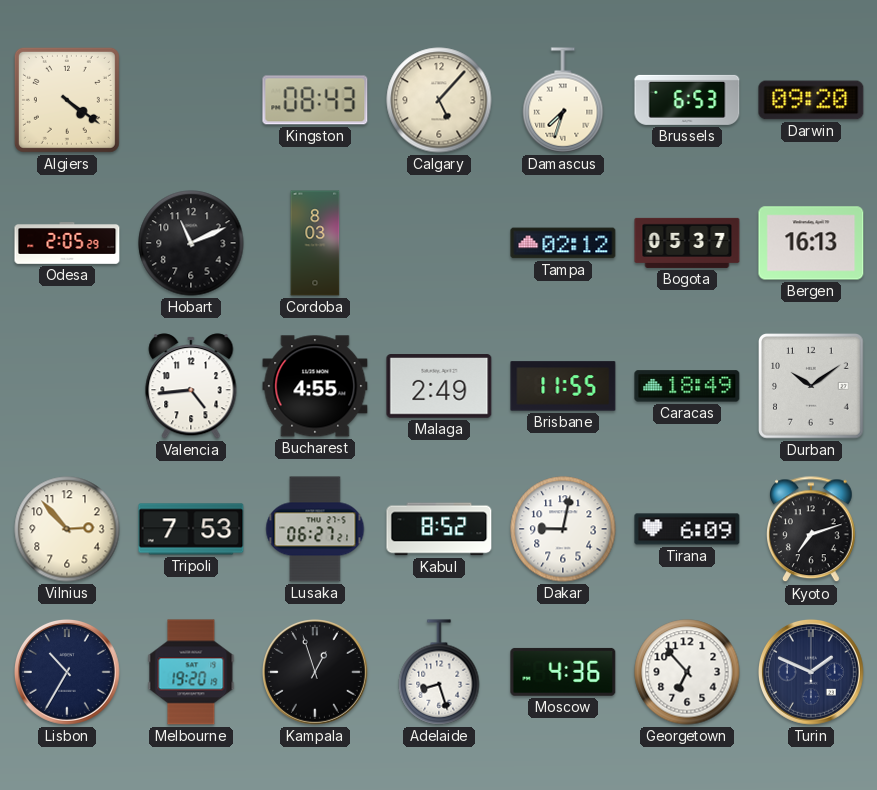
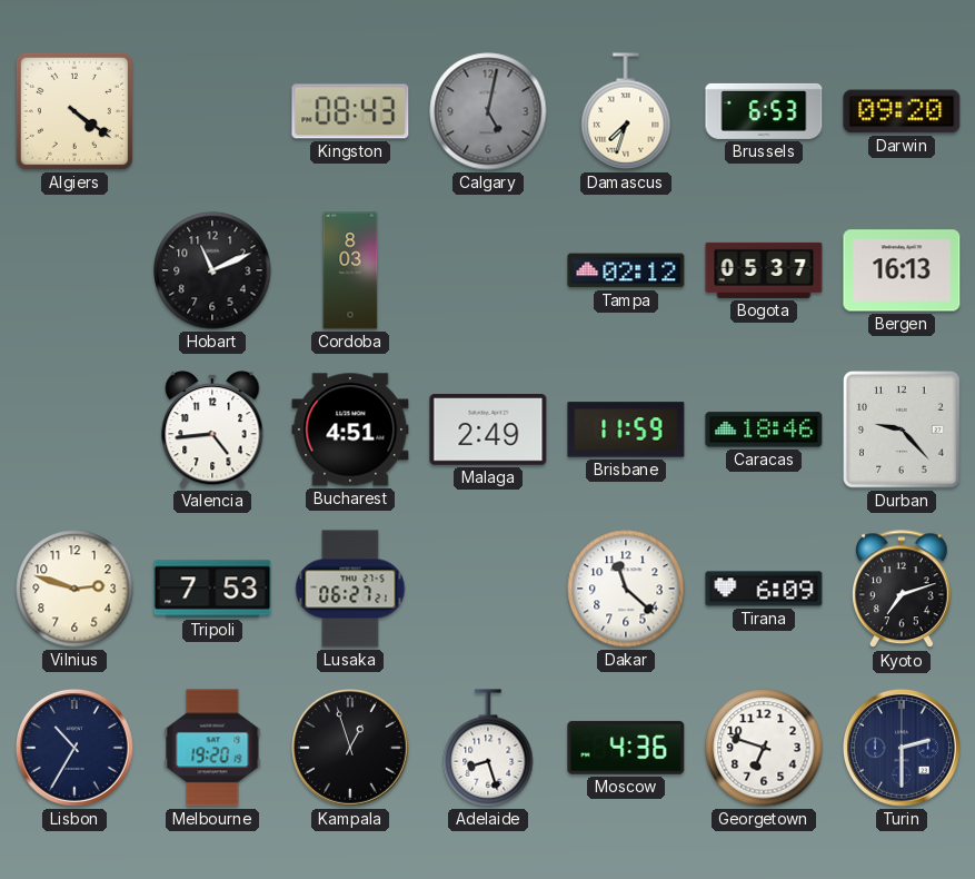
Calgary: 5:07 -> 5:02 (488, 111)
Calgary dial: cream -> grey (488, 111)
Odesa: 2:05 -> none (67, 243)
Bucharest: 4:55 -> 4:51 (350, 429)
Brisbane: 11:55 -> 11:59 (626, 429)
Caracas: 18:49 -> 18:46 (764, 429)
Durban: 10:09 -> 9:23 (903, 431)
Vilnius: 2:53 -> 2:48 (74, 589)
Kabul: 8:52 -> none (439, 529)
Dakar: 9:02 -> 11:22 (626, 589)
Georgetown: 6:53 -> 6:48 (764, 748)
Turin: 1:49 -> 2:30 (903, 749)
